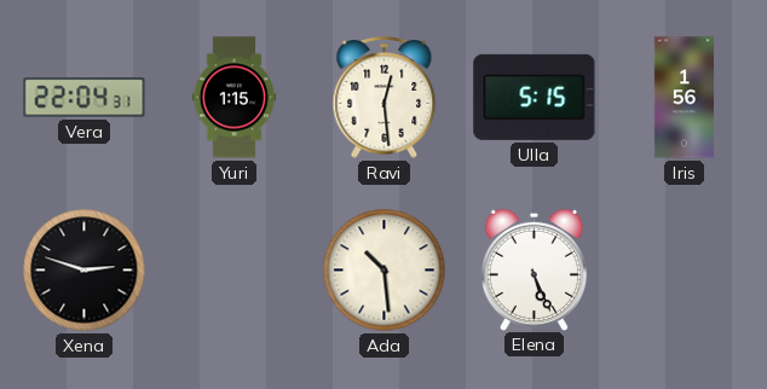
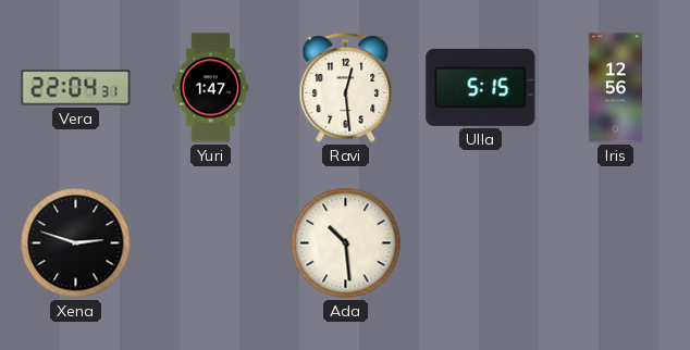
Yuri: 1:15 -> 1:47 (211, 88)
Iris: 1:56 -> 12:56 (615, 88)
Elena: 5:26 -> none (534, 269)
